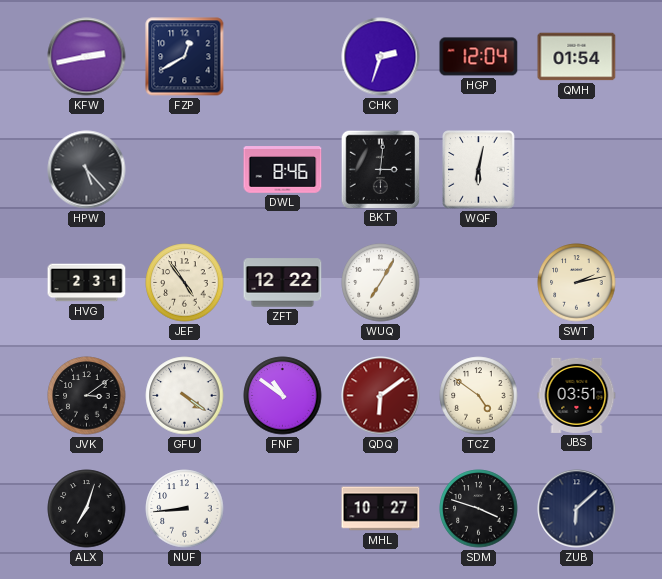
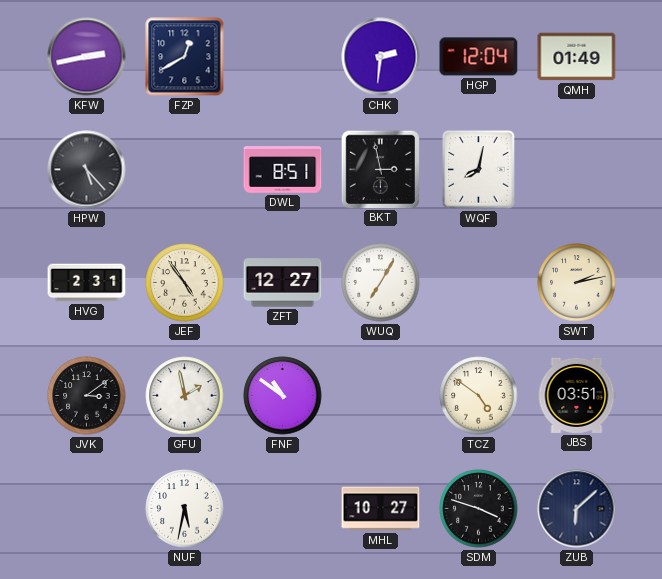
CHK: 2:33 -> 2:31 (381, 57)
QMH: 01:54 -> 01:49 (577, 57)
DWL: 8:46 -> 8:51 (283, 170)
BKT: 3:01 -> 2:58 (380, 169)
WQF: 6:02 -> 8:02 (479, 170)
ZFT: 12:22 -> 12:27 (283, 283)
GFU: 4:21 -> 1:58 (185, 396)
QDQ: 6:09 -> none (381, 396)
ALX: 7:03 -> none (87, 509)
NUF: 8:44 -> 5:32 (185, 509)
